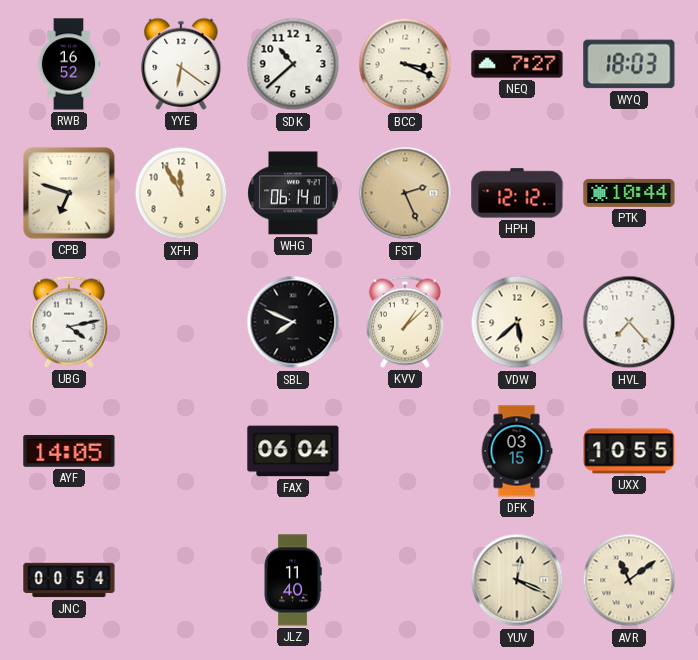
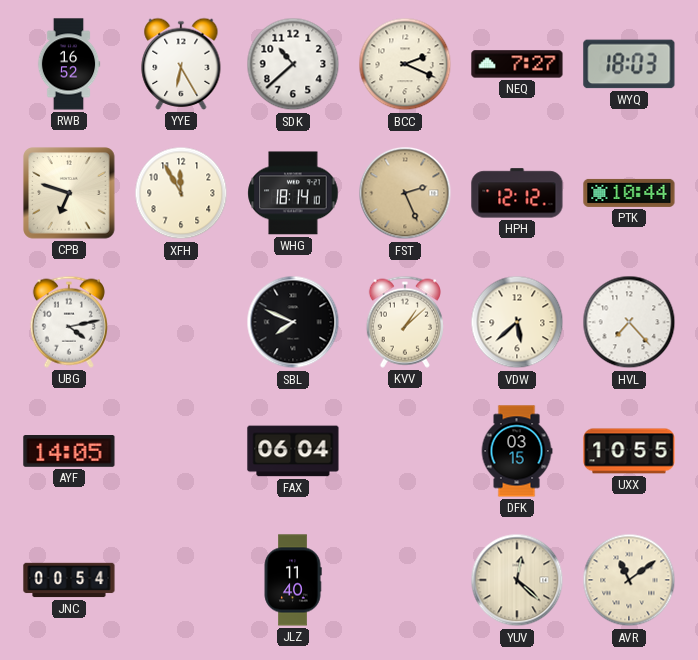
YYE: 6:21 -> 6:25 (181, 64)
BCC: 3:19 -> 2:19 (405, 64)
WHG: 06:14 -> 18:14 (293, 193)
YUV: 12:19 -> 12:22 (517, 580)
